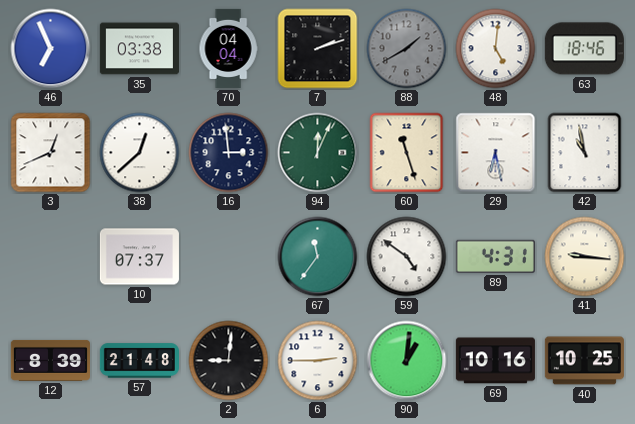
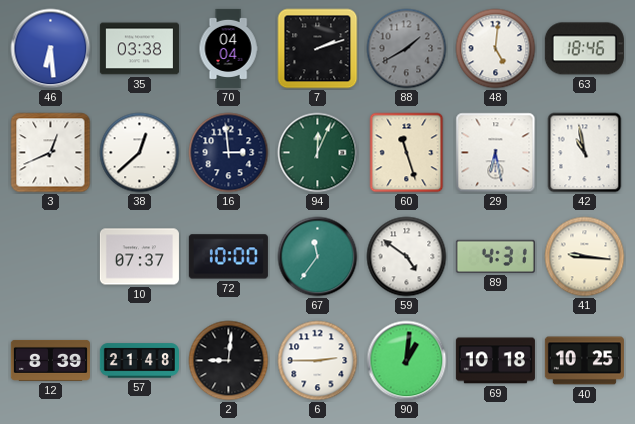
46: 6:56 -> 6:29 (51, 49)
72: none -> 10:00 (228, 257)
69: 10:16 -> 10:18 (495, 361)
